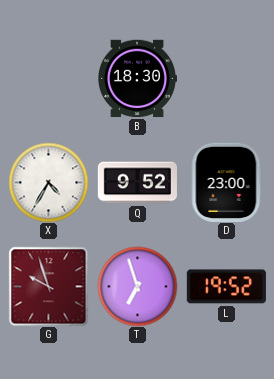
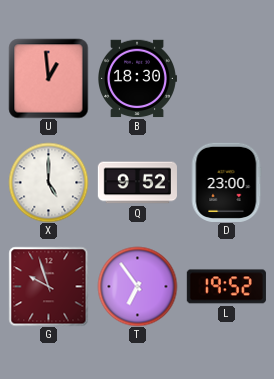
U: none -> 12:59 (48, 78)
X: 4:35 -> 5:00 (48, 182)
T: 6:57 -> 6:54 (137, 286)
